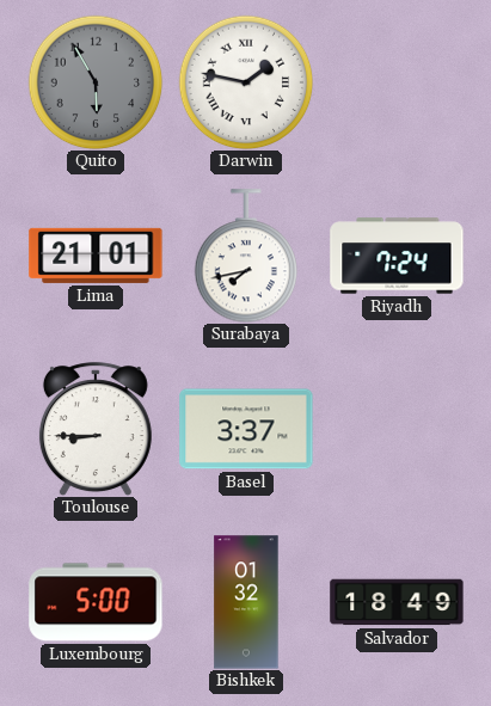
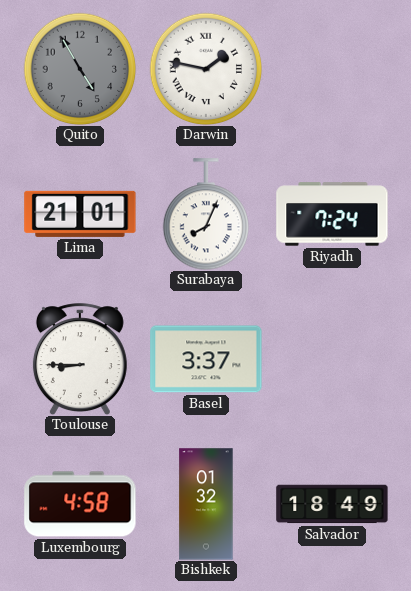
Quito: 5:55 -> 4:55 (80, 69)
Surabaya: 7:43 -> 8:04 (205, 214)
Luxembourg: 5:00 -> 4:58 (80, 504)
